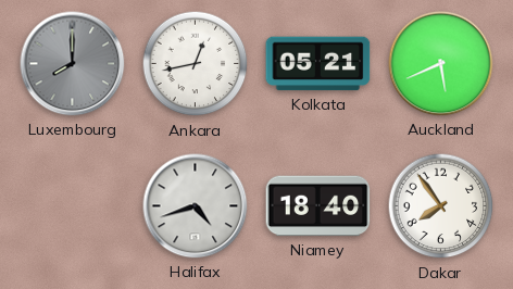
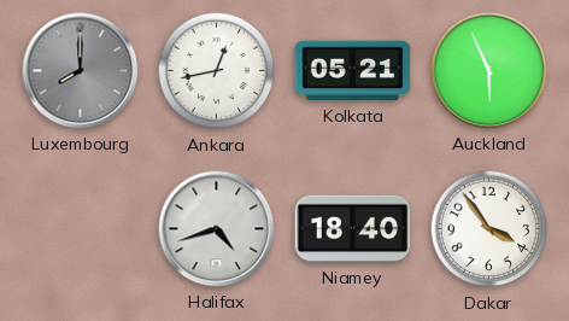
Auckland: 5:41 -> 5:56 (489, 71)
Dakar: 7:54 -> 3:54 (489, 229)
